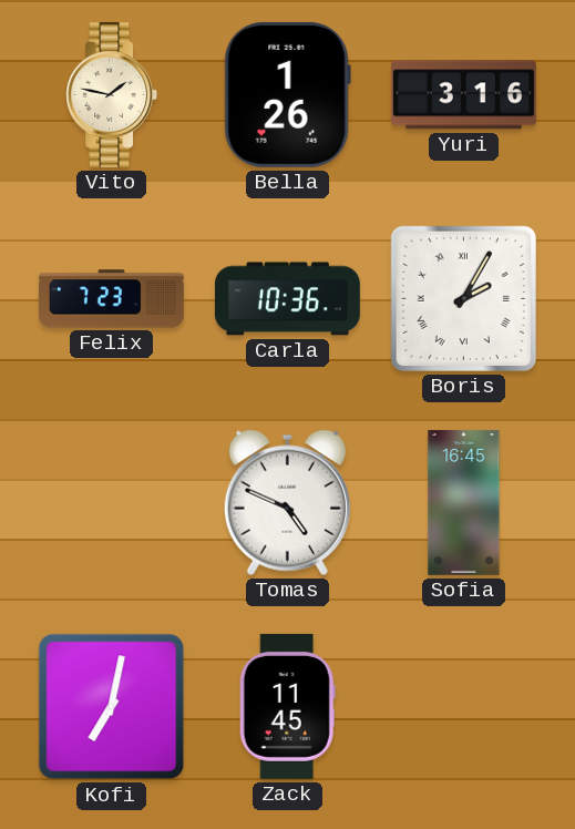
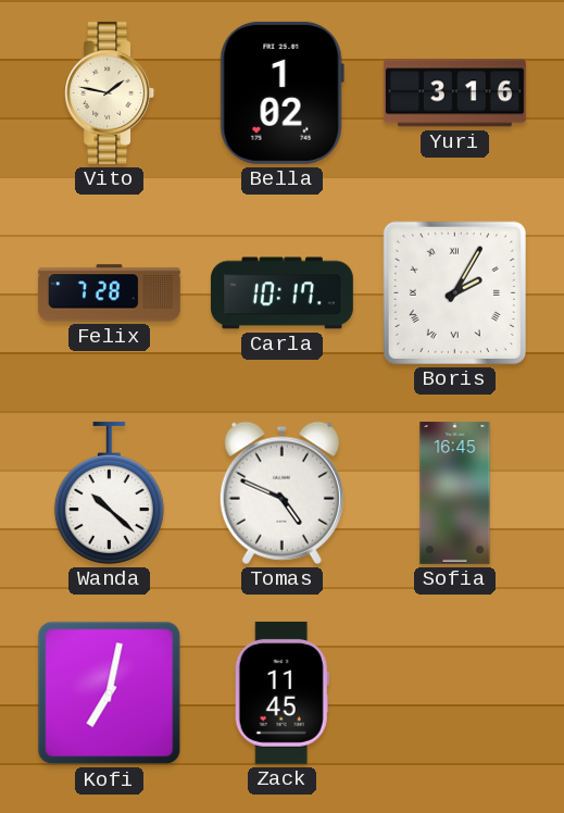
Bella: 1:26 -> 1:02 (281, 92)
Felix: 7:23 -> 7:28 (109, 293)
Carla: 10:36 -> 10:17 (281, 293)
Wanda: none -> 10:22 (109, 492)
